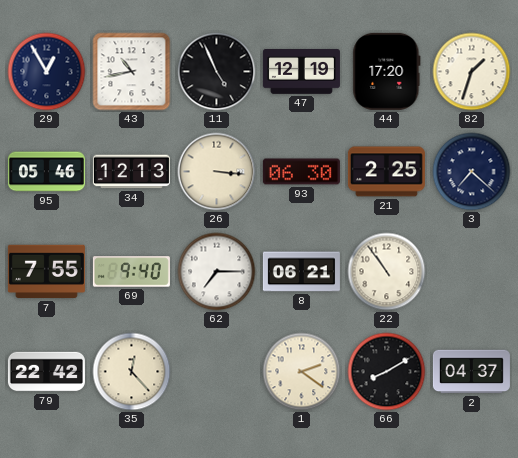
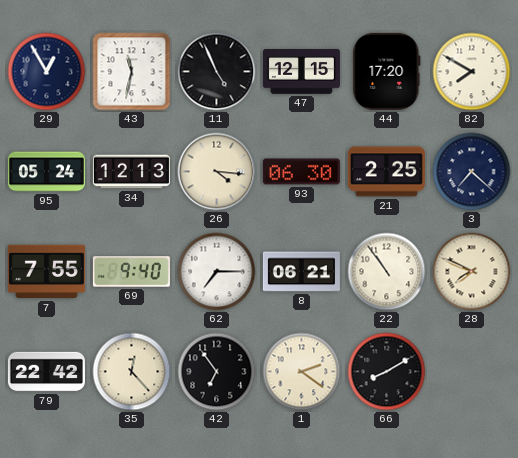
43: 10:43 -> 11:32 (132, 72)
47: 12:19 -> 12:15 (301, 72)
82: 1:33 -> 7:50 (472, 72)
95: 05:46 -> 05:24 (46, 172)
26: 3:16 -> 4:16 (217, 172)
28: none -> 7:49 (472, 272)
42: none -> 6:54 (217, 372)
2: 04:37 -> none (471, 372)
